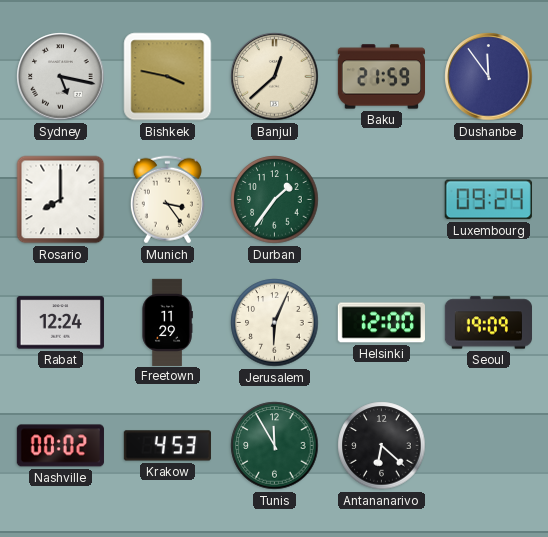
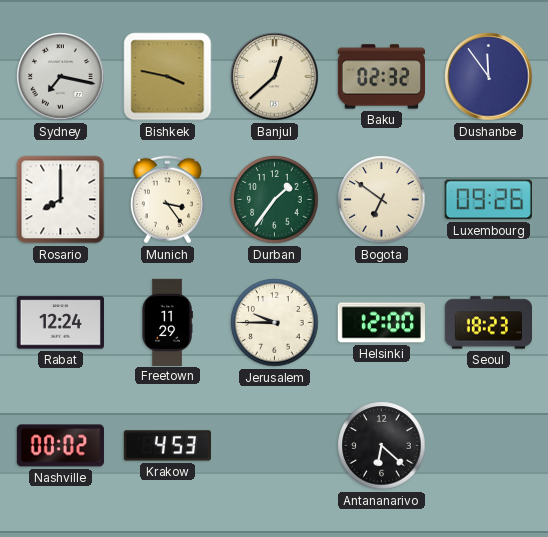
Sydney: 5:17 -> 7:17 (61, 77)
Baku: 21:59 -> 02:32 (381, 77)
Bogota: none -> 6:51 (382, 200)
Luxembourg: 09:24 -> 09:26 (488, 200)
Jerusalem: 6:04 -> 9:45 (275, 323)
Seoul: 19:09 -> 18:23 (488, 323)
Tunis: 11:55 -> none (275, 446)
